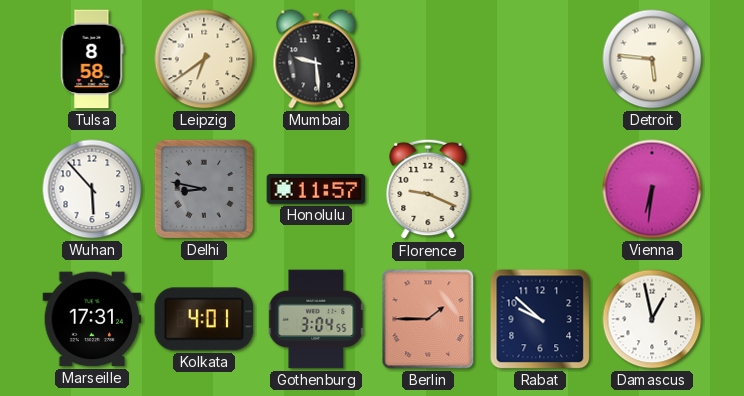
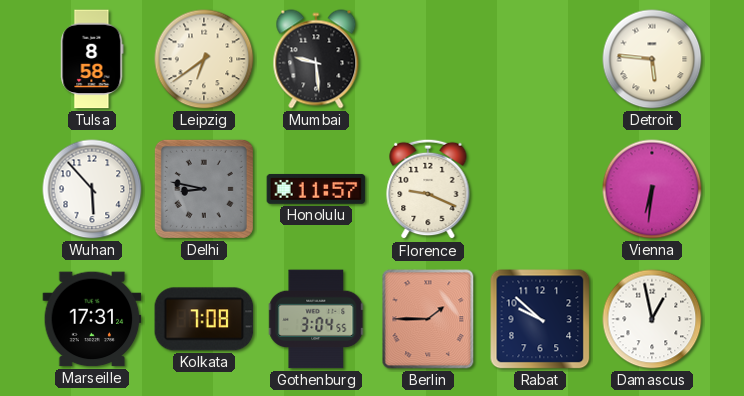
Kolkata: 4:01 -> 7:08 (204, 319)
